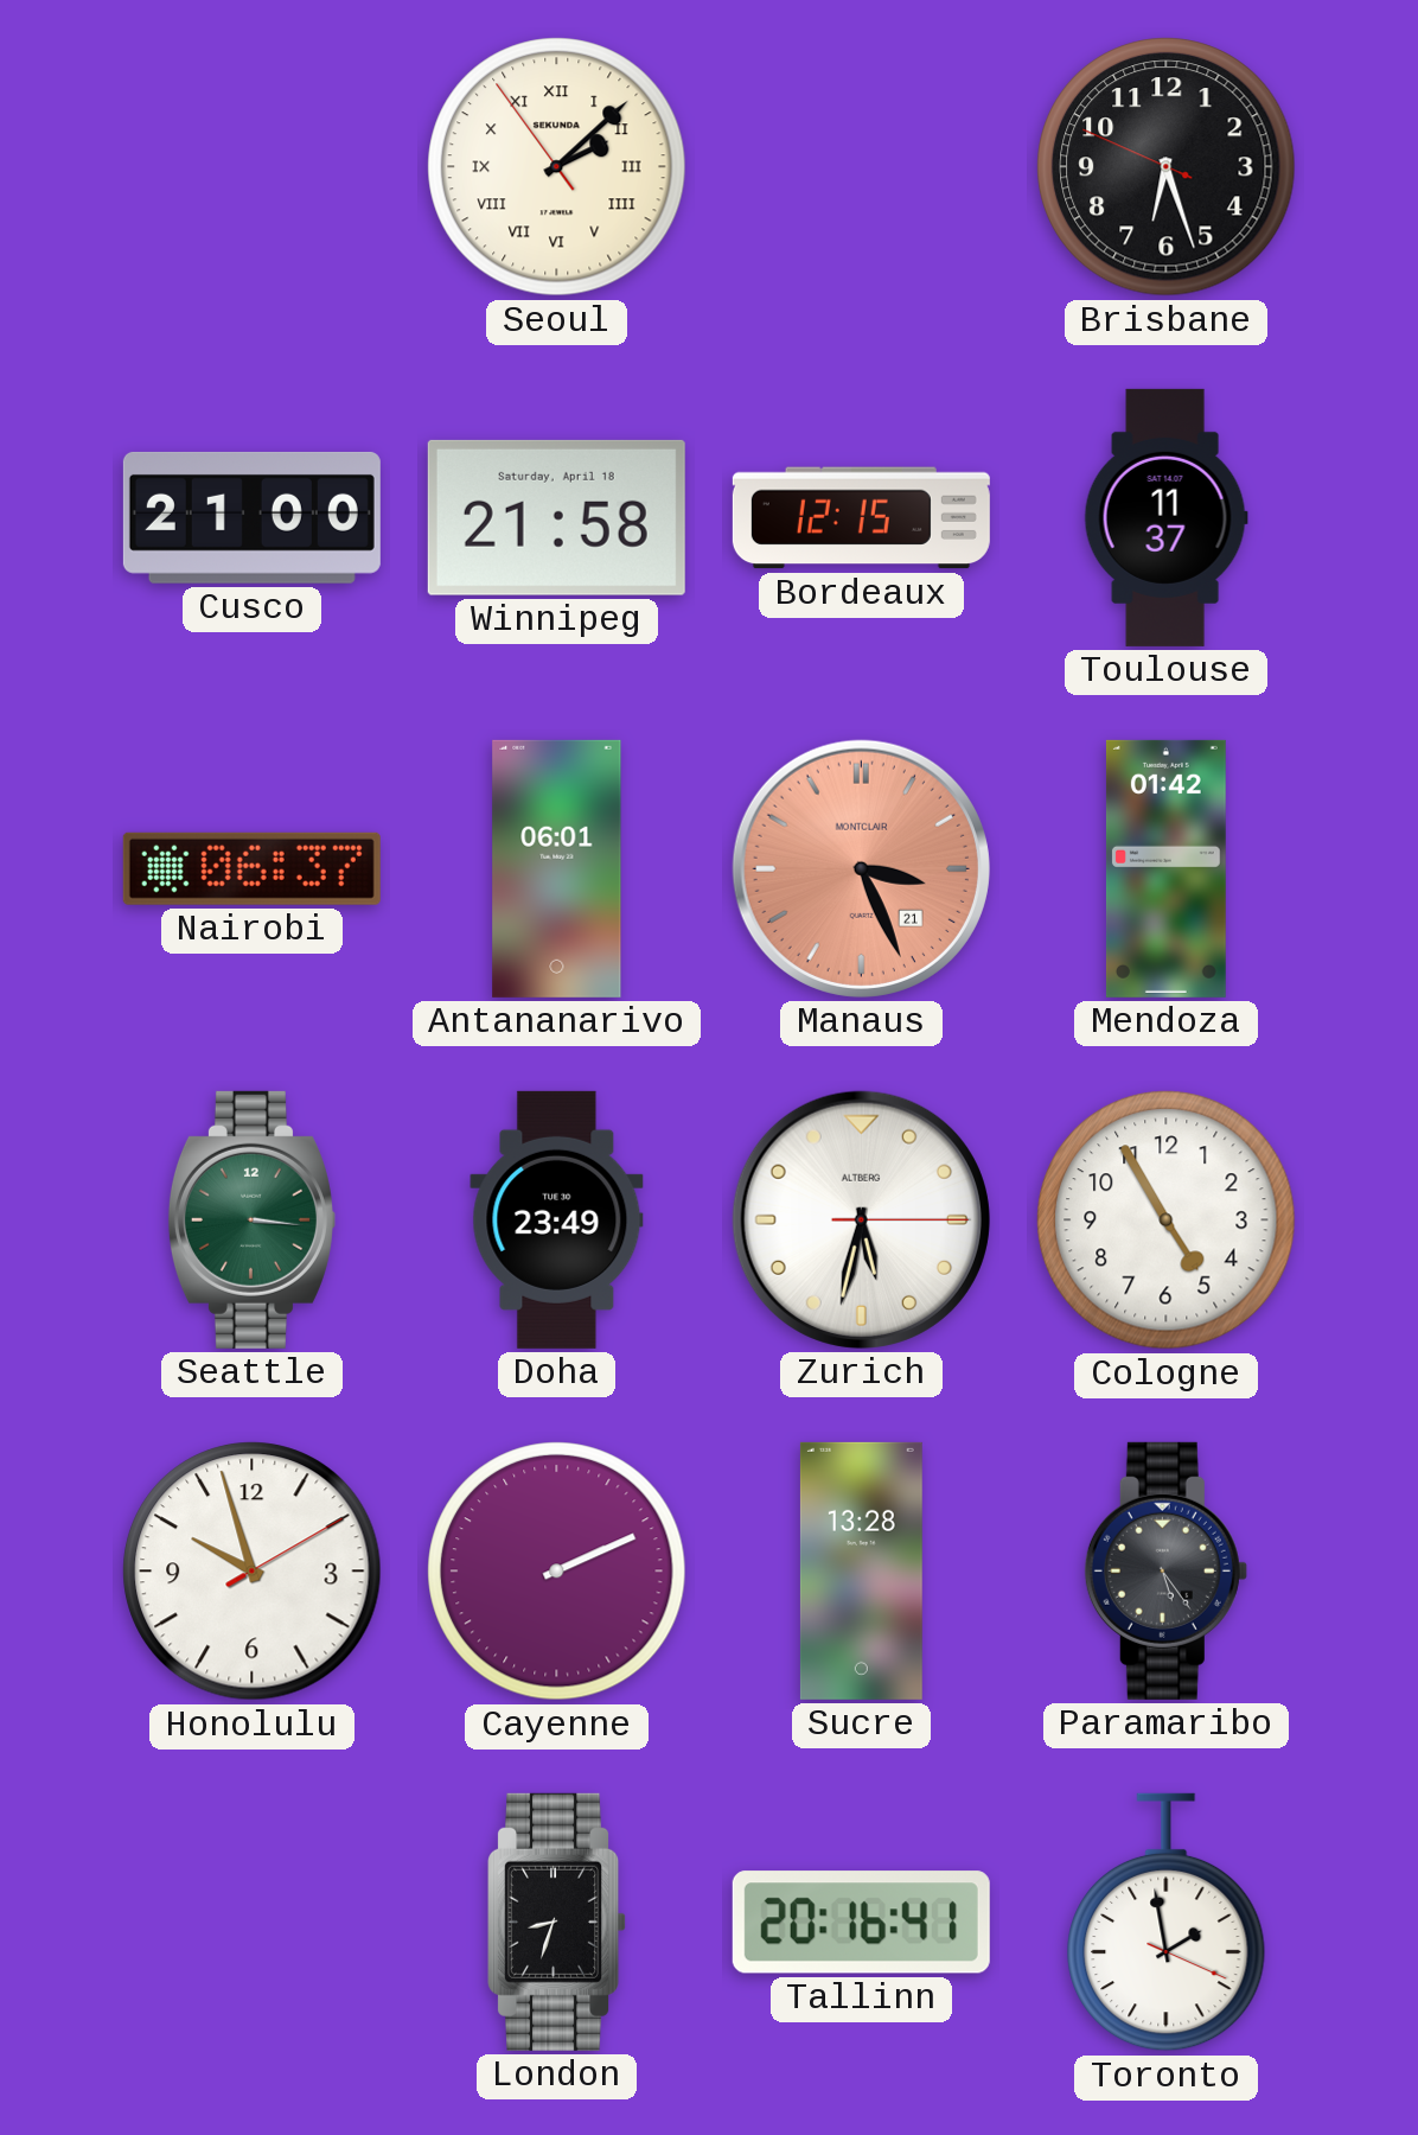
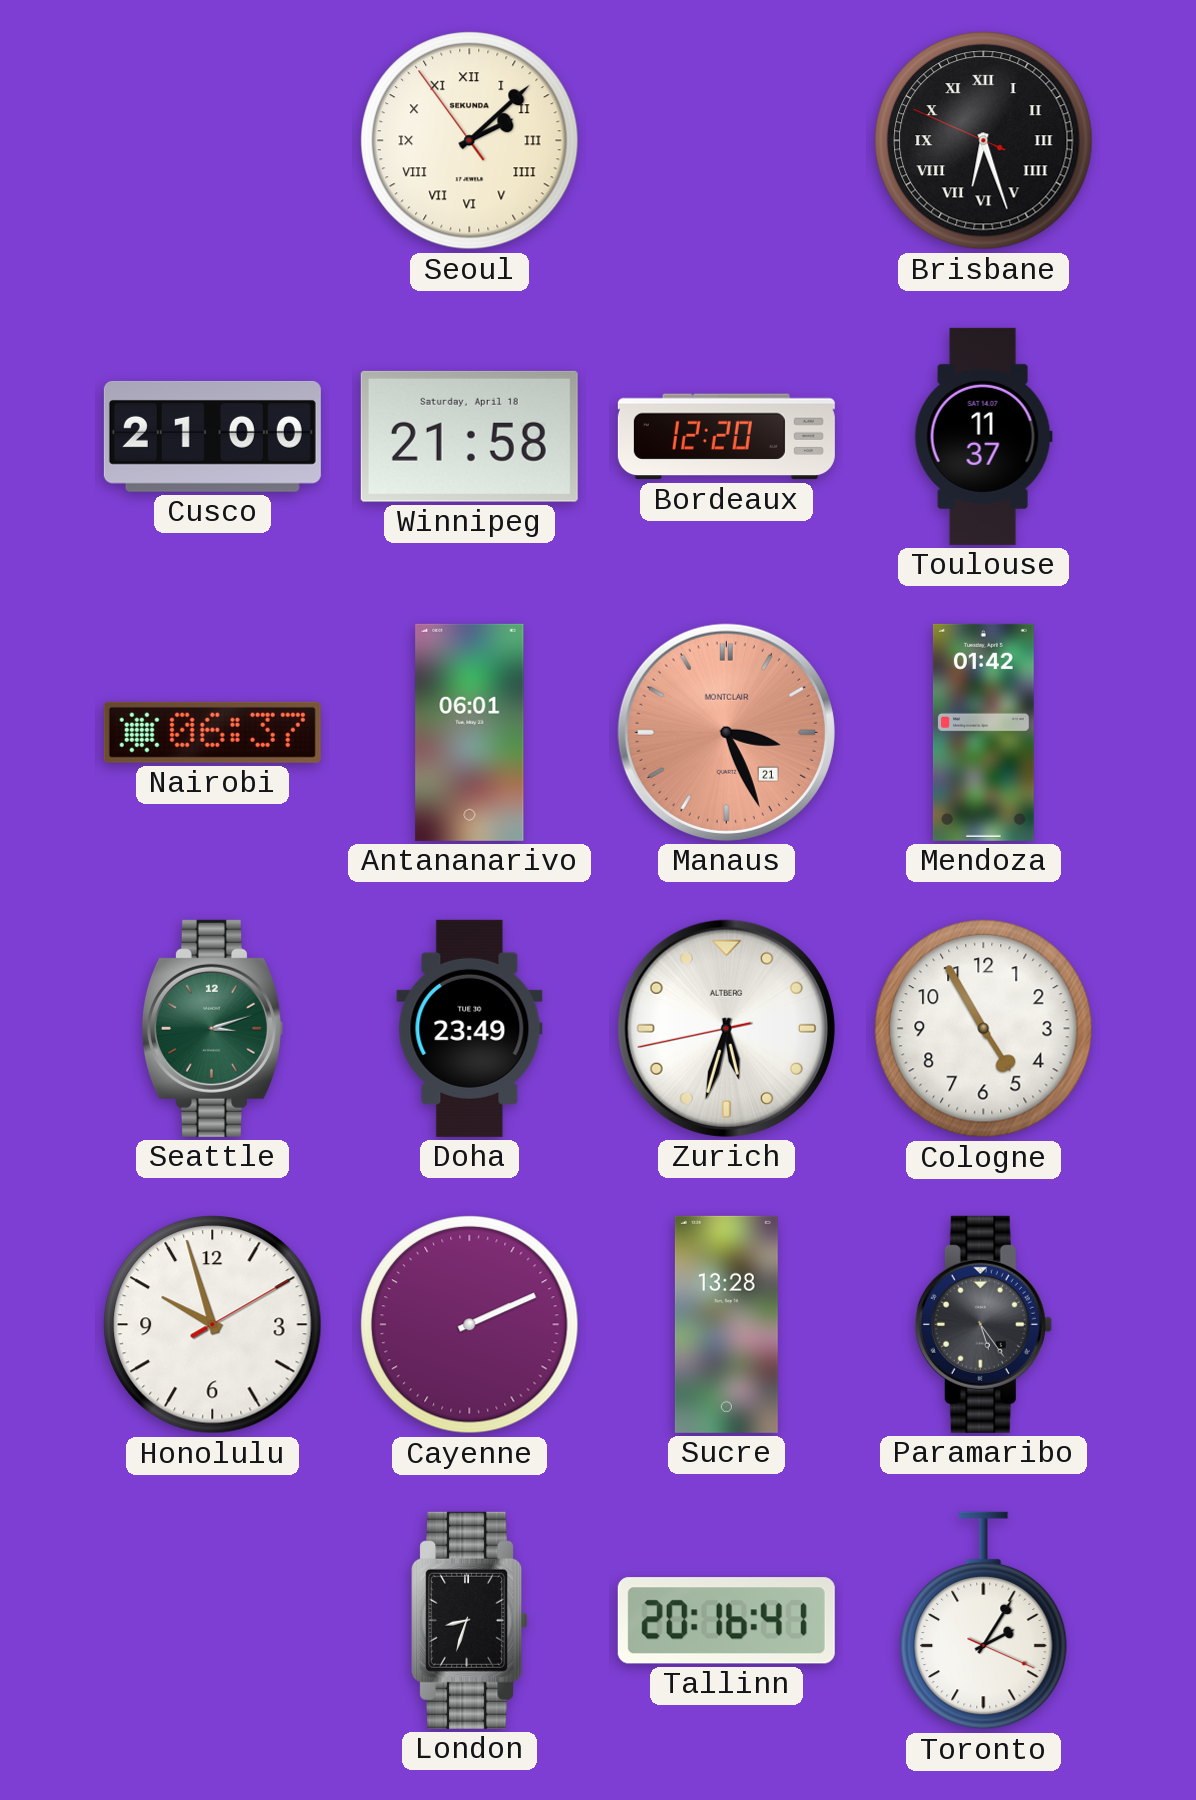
Brisbane numerals: Arabic -> Roman (984, 141)
Bordeaux: 12:15 -> 12:20 (726, 437)
Seattle: 3:16 -> 3:12 (212, 1028)
Zurich: 5:32:15 -> 5:32:43 (726, 1028)
Toronto: 1:58 -> 2:05 (984, 1621)
